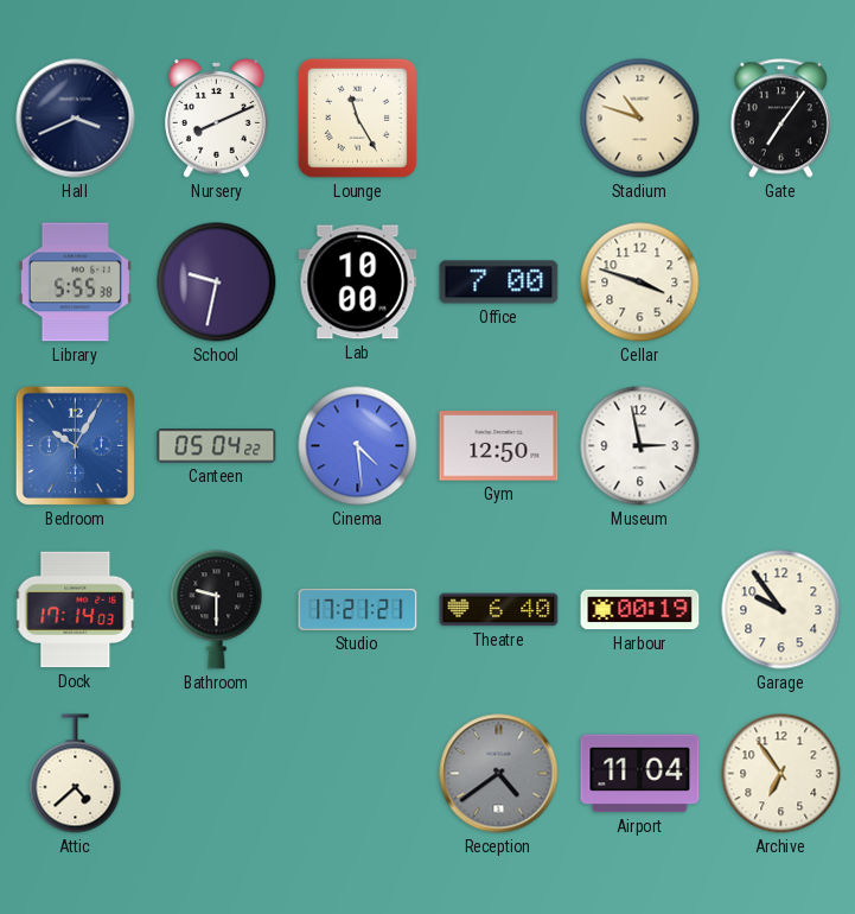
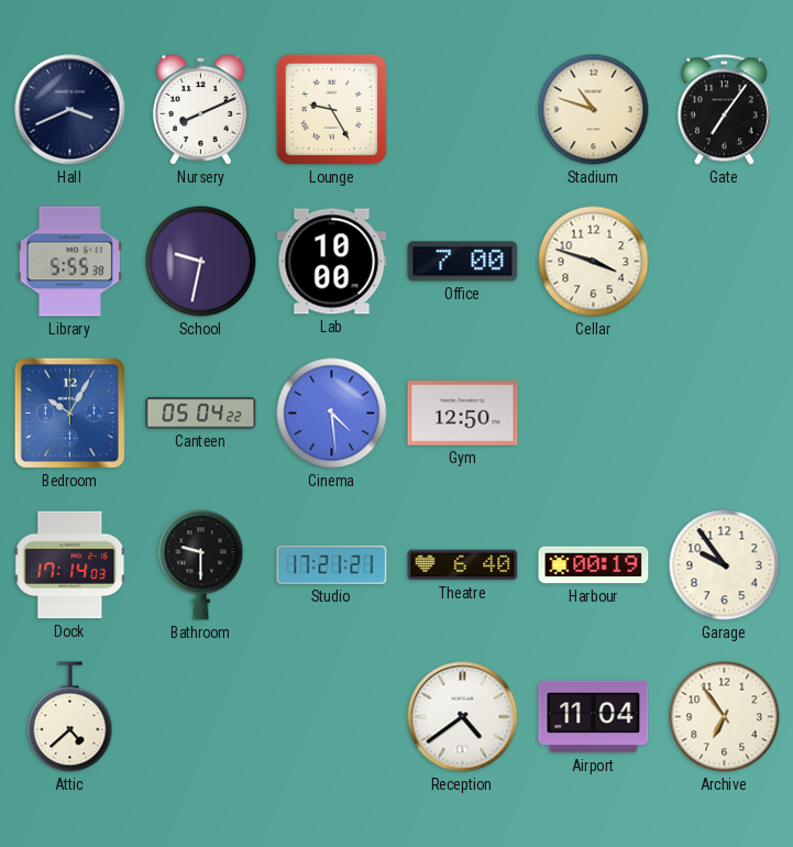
Lounge: 11:25 -> 9:25 (331, 109)
Museum: 2:58 -> none (640, 446)
Reception dial: grey -> white (463, 717)
